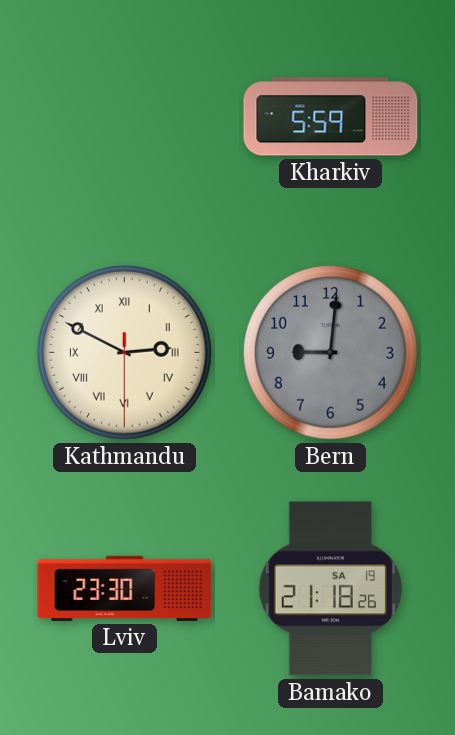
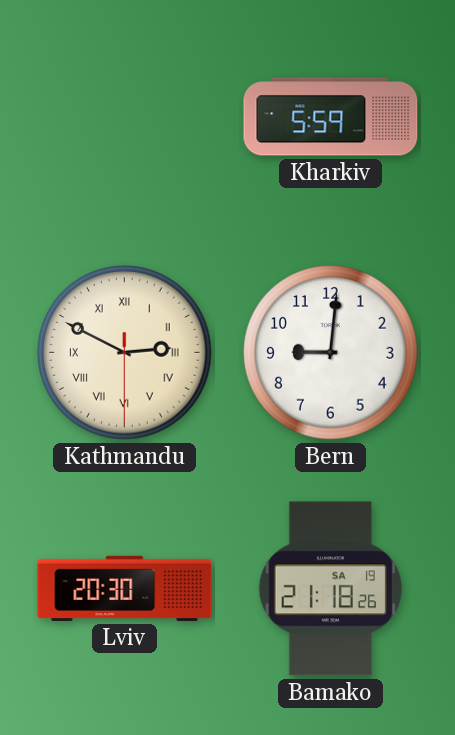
Bern dial: grey -> white (331, 353)
Lviv: 23:30 -> 20:30 (125, 588)
